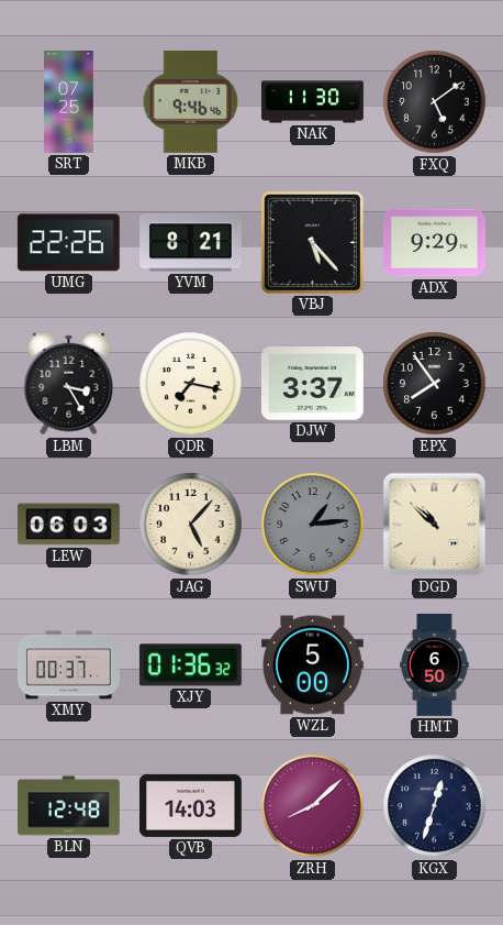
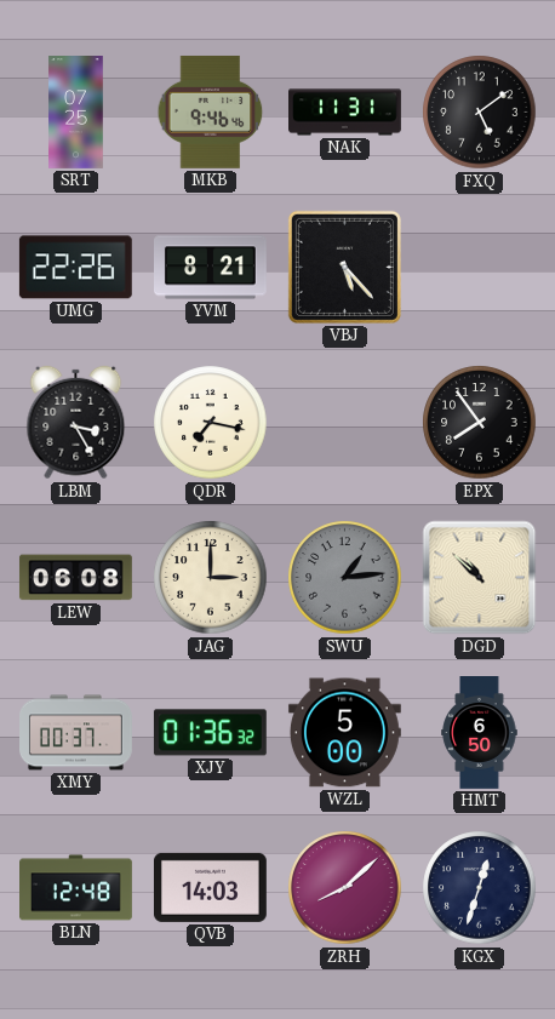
NAK: 11:30 -> 11:31 (345, 113)
ADX: 9:29 -> none (434, 243)
DJW: 3:37 -> none (312, 384)
LEW: 06:03 -> 06:08 (75, 578)
JAG: 5:07 -> 3:00 (211, 578)
